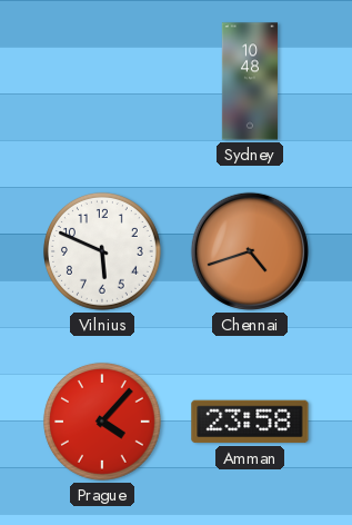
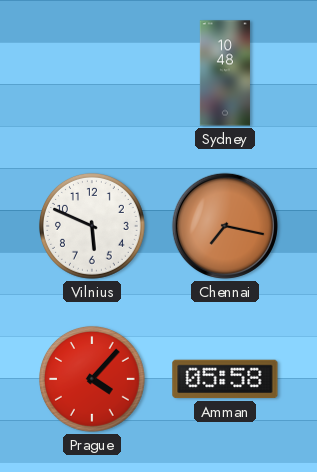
Chennai: 4:42 -> 7:17 (225, 226)
Amman: 23:58 -> 05:58 (225, 379)
